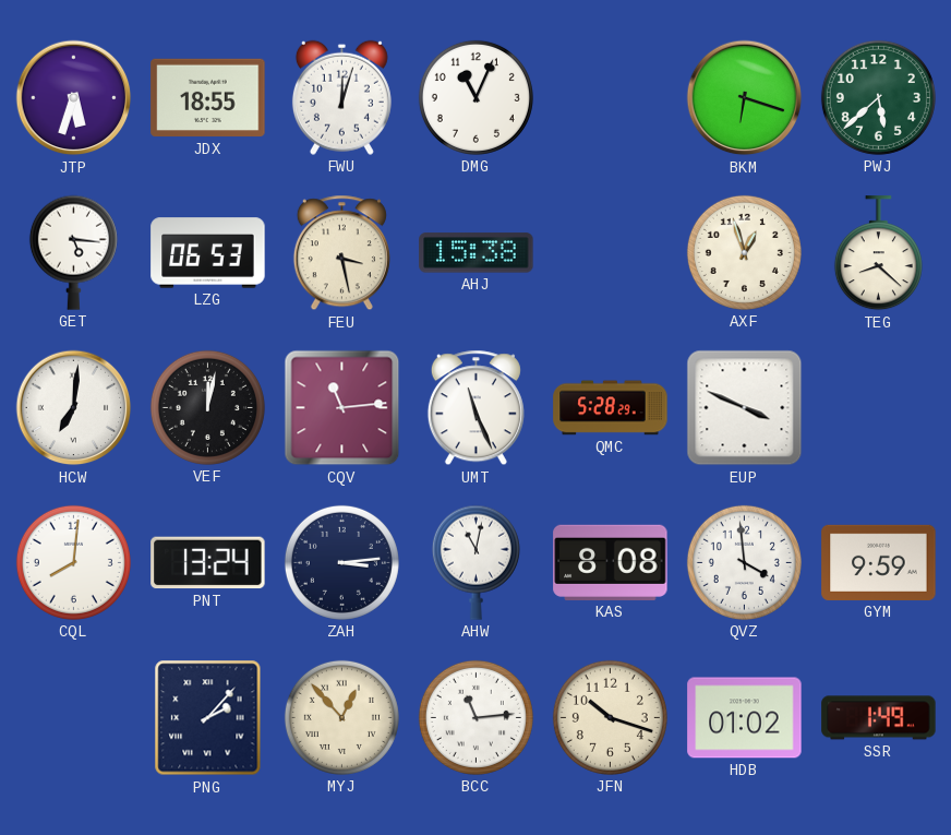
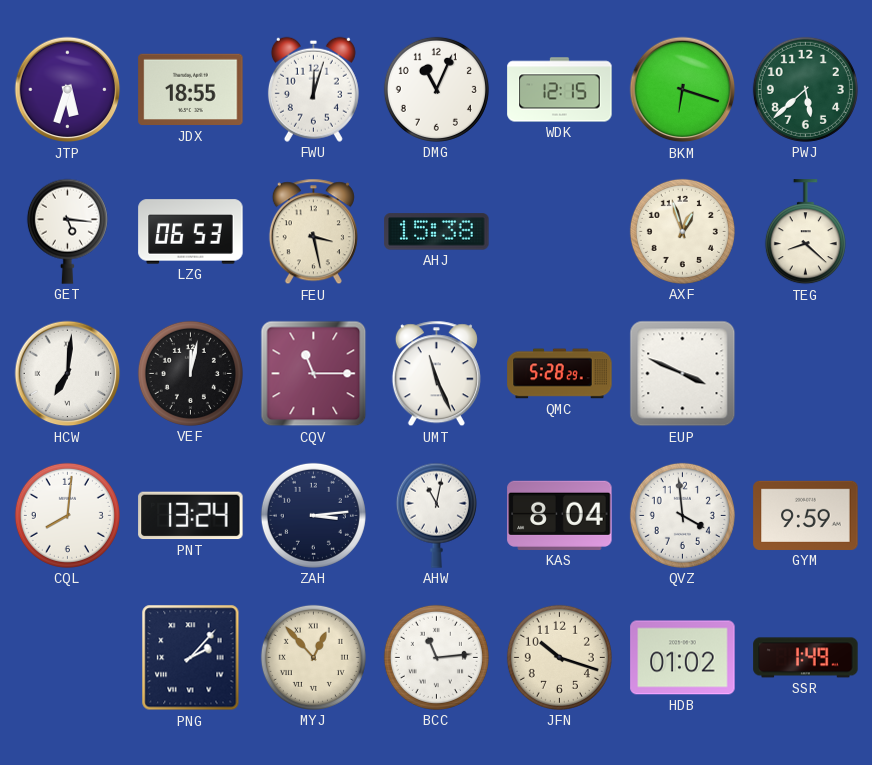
WDK: none -> 12:15 (560, 90)
CQV: 11:14 -> 11:15 (314, 374)
KAS: 8:08 -> 8:04 (560, 515)
